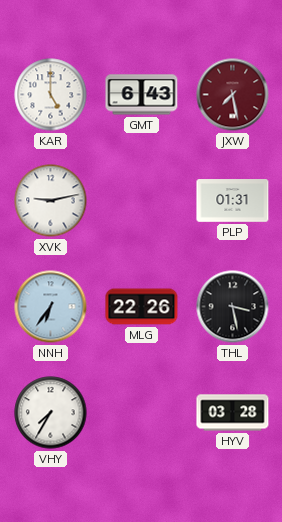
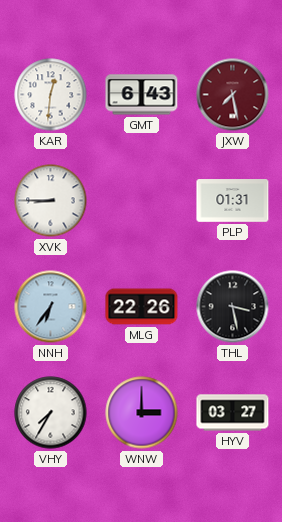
KAR: 5:00 -> 12:31 (51, 95)
XVK: 9:13 -> 8:45 (51, 201)
WNW: none -> 3:00 (142, 413)
HYV: 03:28 -> 03:27 (233, 413)
